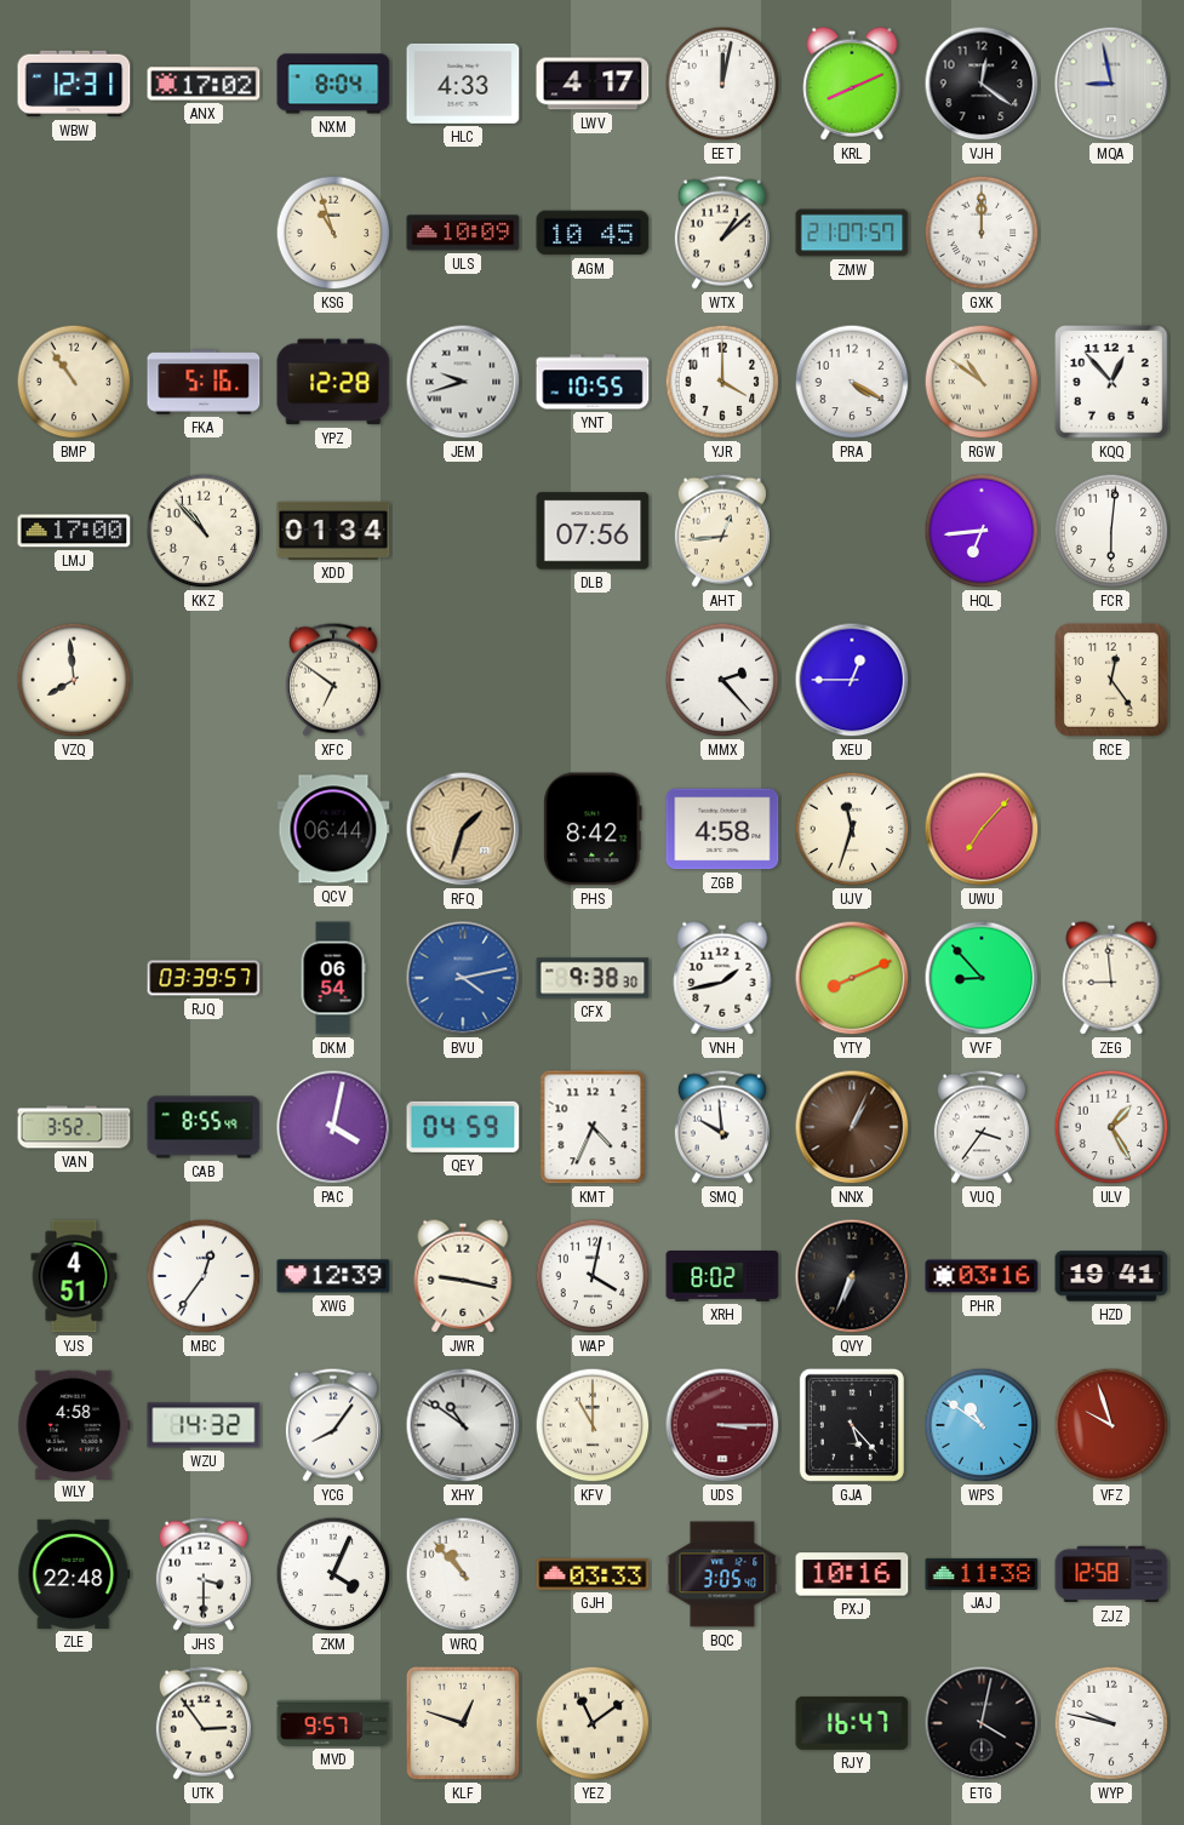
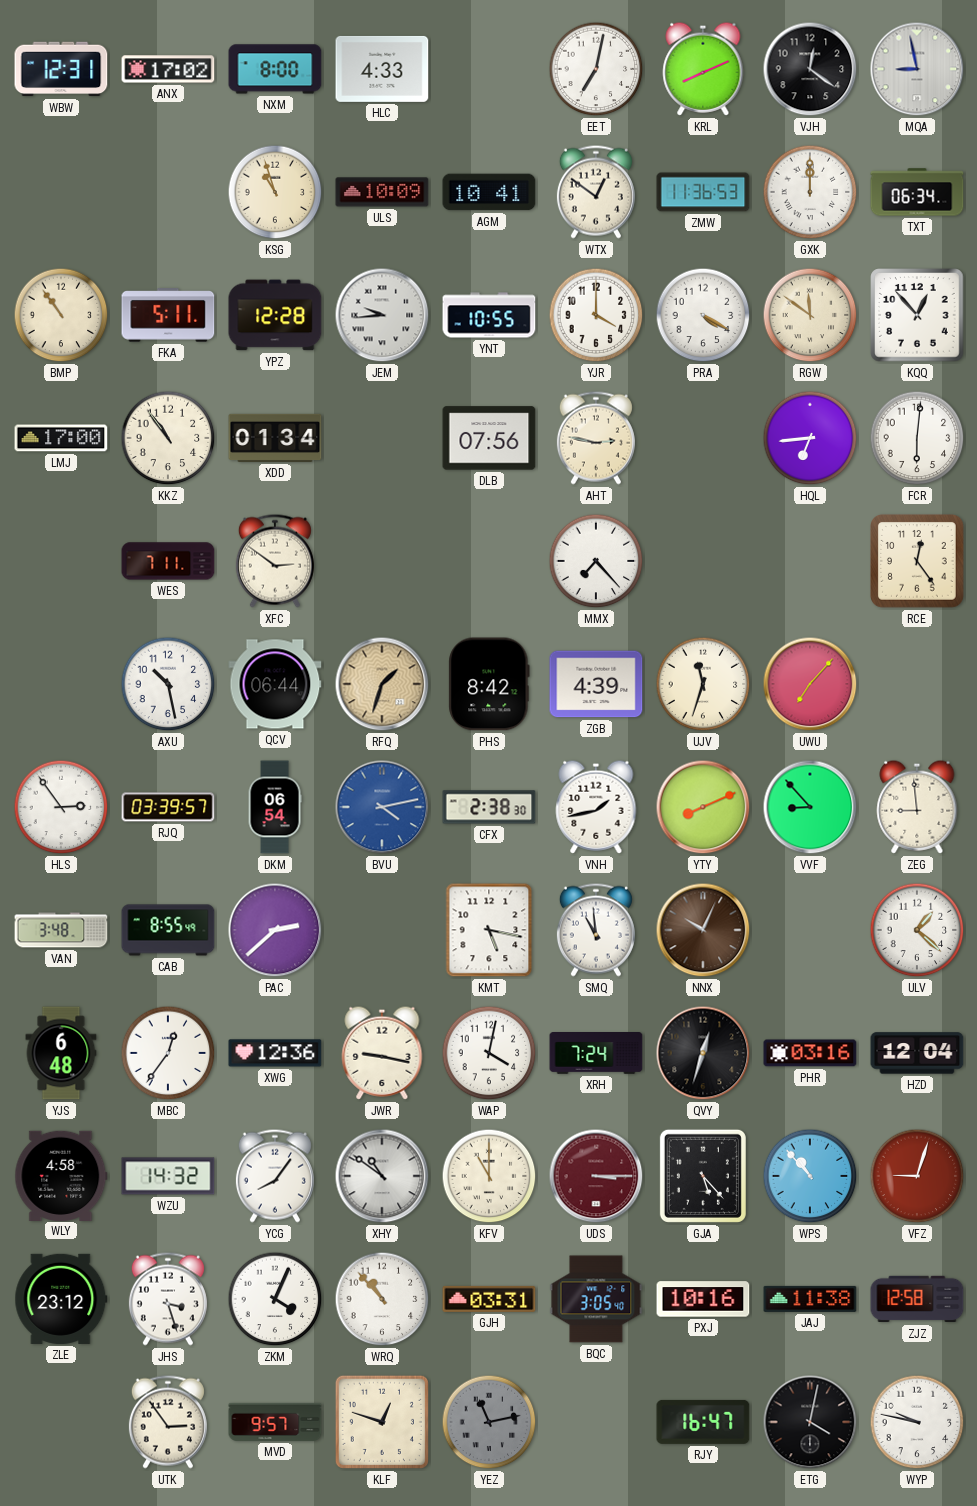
NXM: 8:04 -> 8:00 (275, 69)
LWV: 4:17 -> none (593, 84)
EET: 12:02 -> 7:02 (596, 69)
AGM: 10:45 -> 10:41 (489, 192)
WTX: 1:08 -> 12:51 (596, 192)
ZMW: 21:07 -> 11:36 (703, 192)
TXT: none -> 06:34 (917, 192)
FKA: 5:16 -> 5:11 (168, 316)
JEM: 9:42 -> 9:44 (382, 315)
RGW: 10:51 -> 11:51 (810, 315)
KKZ: 10:53 -> 10:54 (168, 438)
AHT: 12:44 -> 2:47 (596, 438)
VZQ: 7:59 -> none (74, 680)
WES: none -> 7:11 (168, 561)
XFC: 6:51 -> 2:51 (275, 561)
MMX: 2:23 -> 7:23 (596, 561)
XEU: 12:45 -> none (852, 680)
AXU: none -> 10:28 (168, 684)
ZGB: 4:58 -> 4:39 (596, 684)
HLS: none -> 2:54 (61, 807)
CFX: 9:38 -> 2:38 (489, 807)
VAN: 3:52 -> 3:48 (61, 930)
PAC: 4:02 -> 2:38 (275, 930)
QEY: 04:59 -> none (463, 1127)
KMT: 4:34 -> 5:17 (489, 930)
SMQ: 9:59 -> 10:59 (596, 930)
NNX: 1:04 -> 10:04 (703, 930)
VUQ: 3:36 -> none (982, 1127)
ULV: 1:25 -> 1:22 (917, 930)
YJS: 4:51 -> 6:48 (61, 1053)
XWG: 12:39 -> 12:36 (275, 1053)
XRH: 8:02 -> 7:24 (596, 1054)
QVY: 6:34 -> 12:33 (703, 1053)
HZD: 19:41 -> 12:04 (917, 1053)
WPS: 10:51 -> 10:53 (810, 1176)
VFZ: 9:57 -> 9:03 (917, 1176)
ZLE: 22:48 -> 23:12 (61, 1299)
JHS: 3:30 -> 3:27 (168, 1299)
GJH: 03:33 -> 03:31 (489, 1299)
YEZ: 11:09 -> 11:13 (489, 1422)
YEZ dial: cream -> grey (489, 1422)
